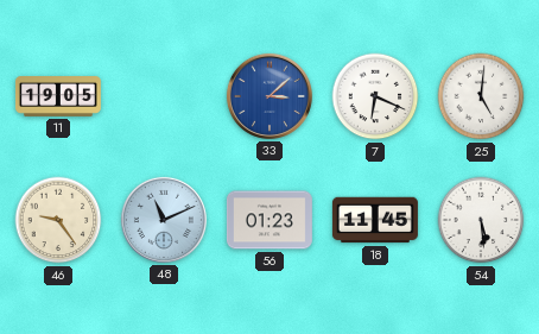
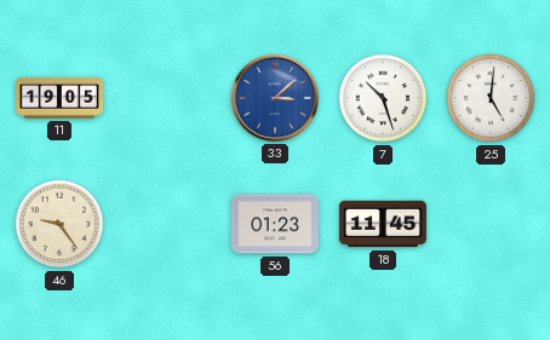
7: 6:19 -> 10:27 (383, 98)
48: 11:11 -> none (164, 220)
54: 5:29 -> none (481, 220)
